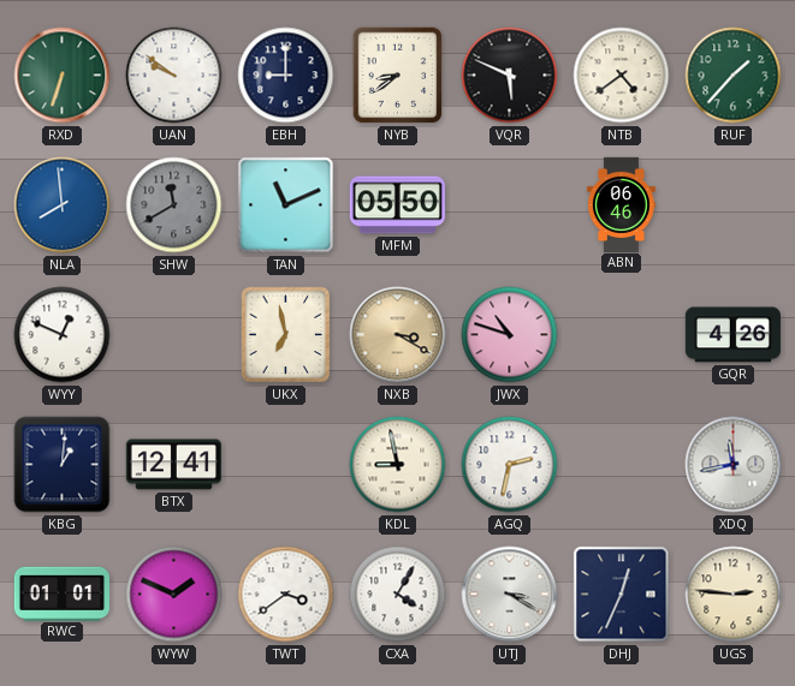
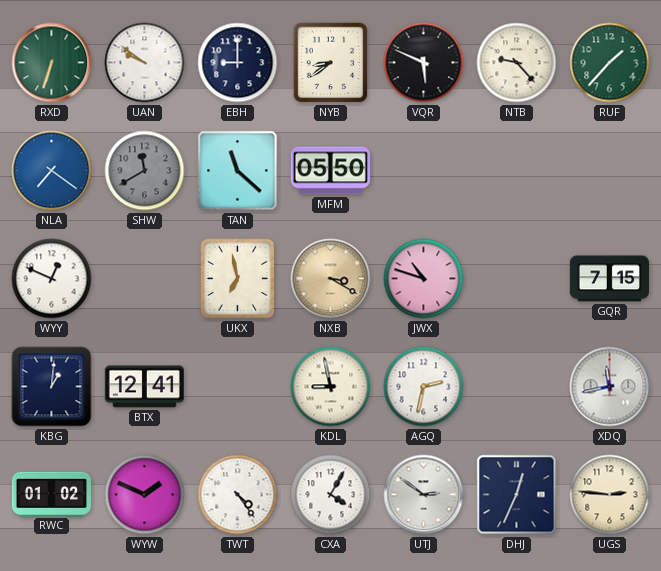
NTB: 4:39 -> 9:23 (517, 63)
NLA: 7:59 -> 7:21 (52, 171)
TAN: 11:11 -> 11:22 (238, 171)
ABN: 06:46 -> none (621, 204)
GQR: 4:26 -> 7:15 (609, 279)
RWC: 01:01 -> 01:02 (51, 494)
TWT: 3:39 -> 4:24 (238, 495)
UTJ: 3:20 -> 2:51 (424, 495)
